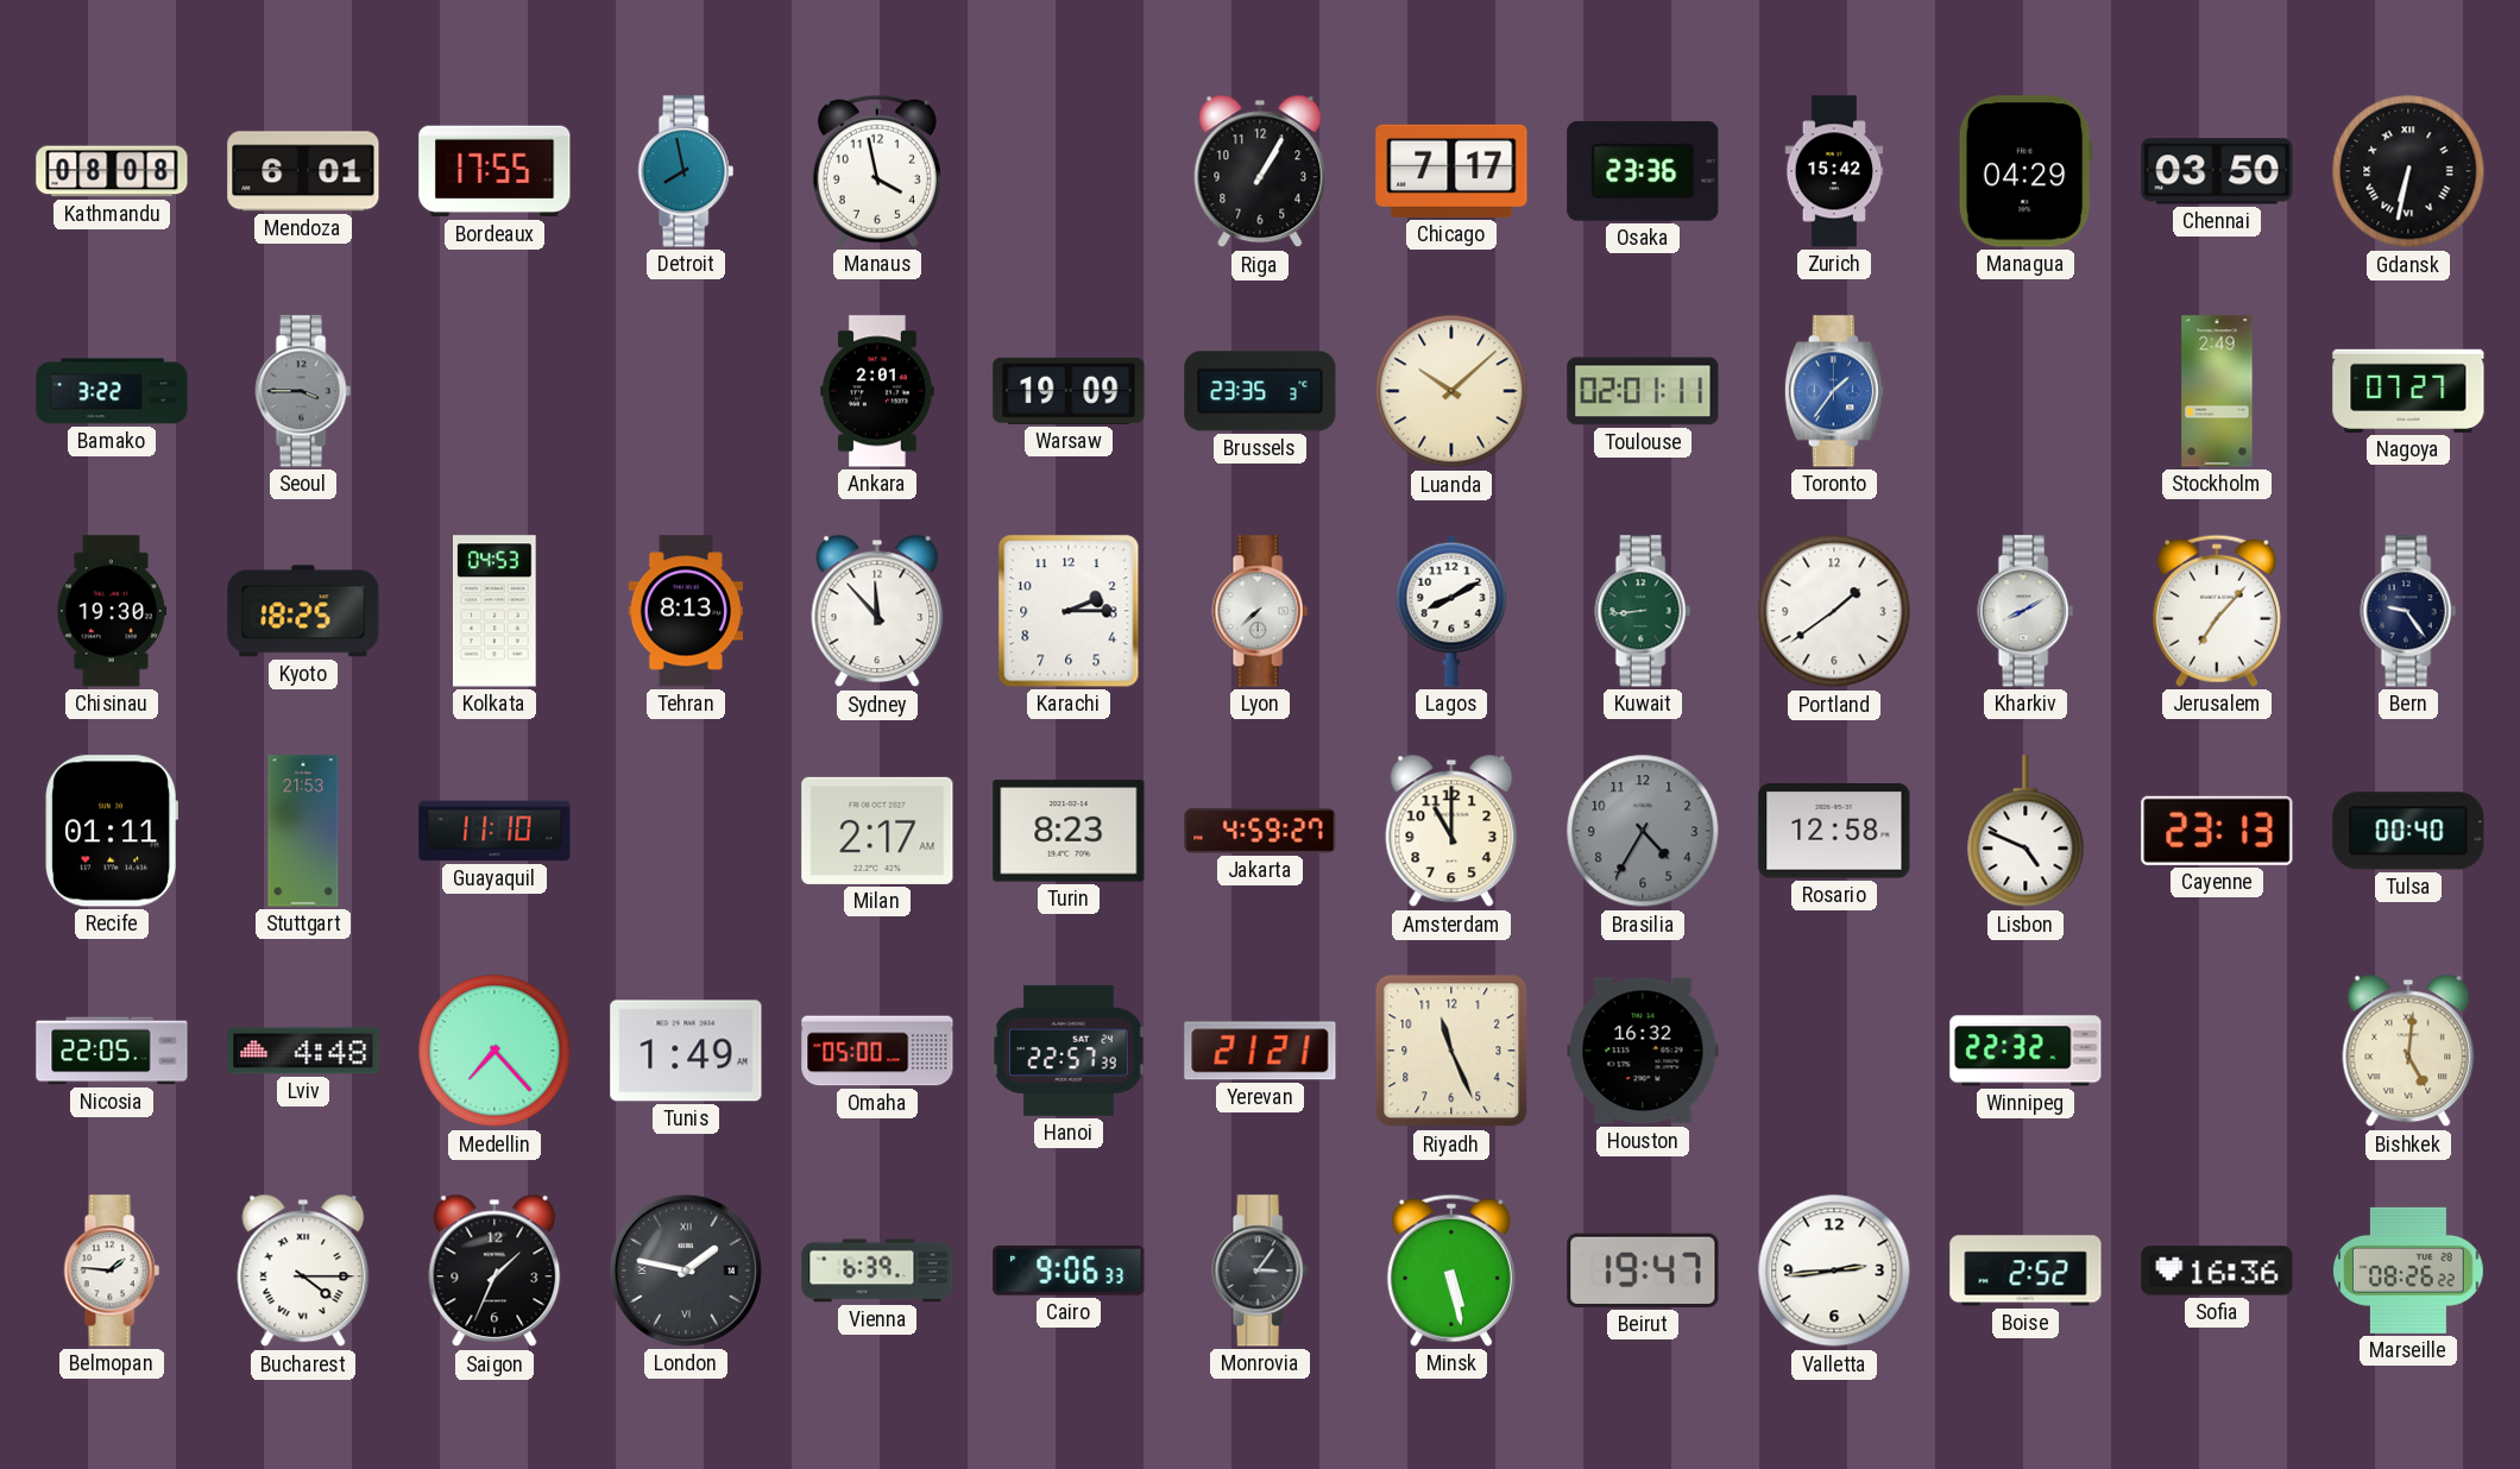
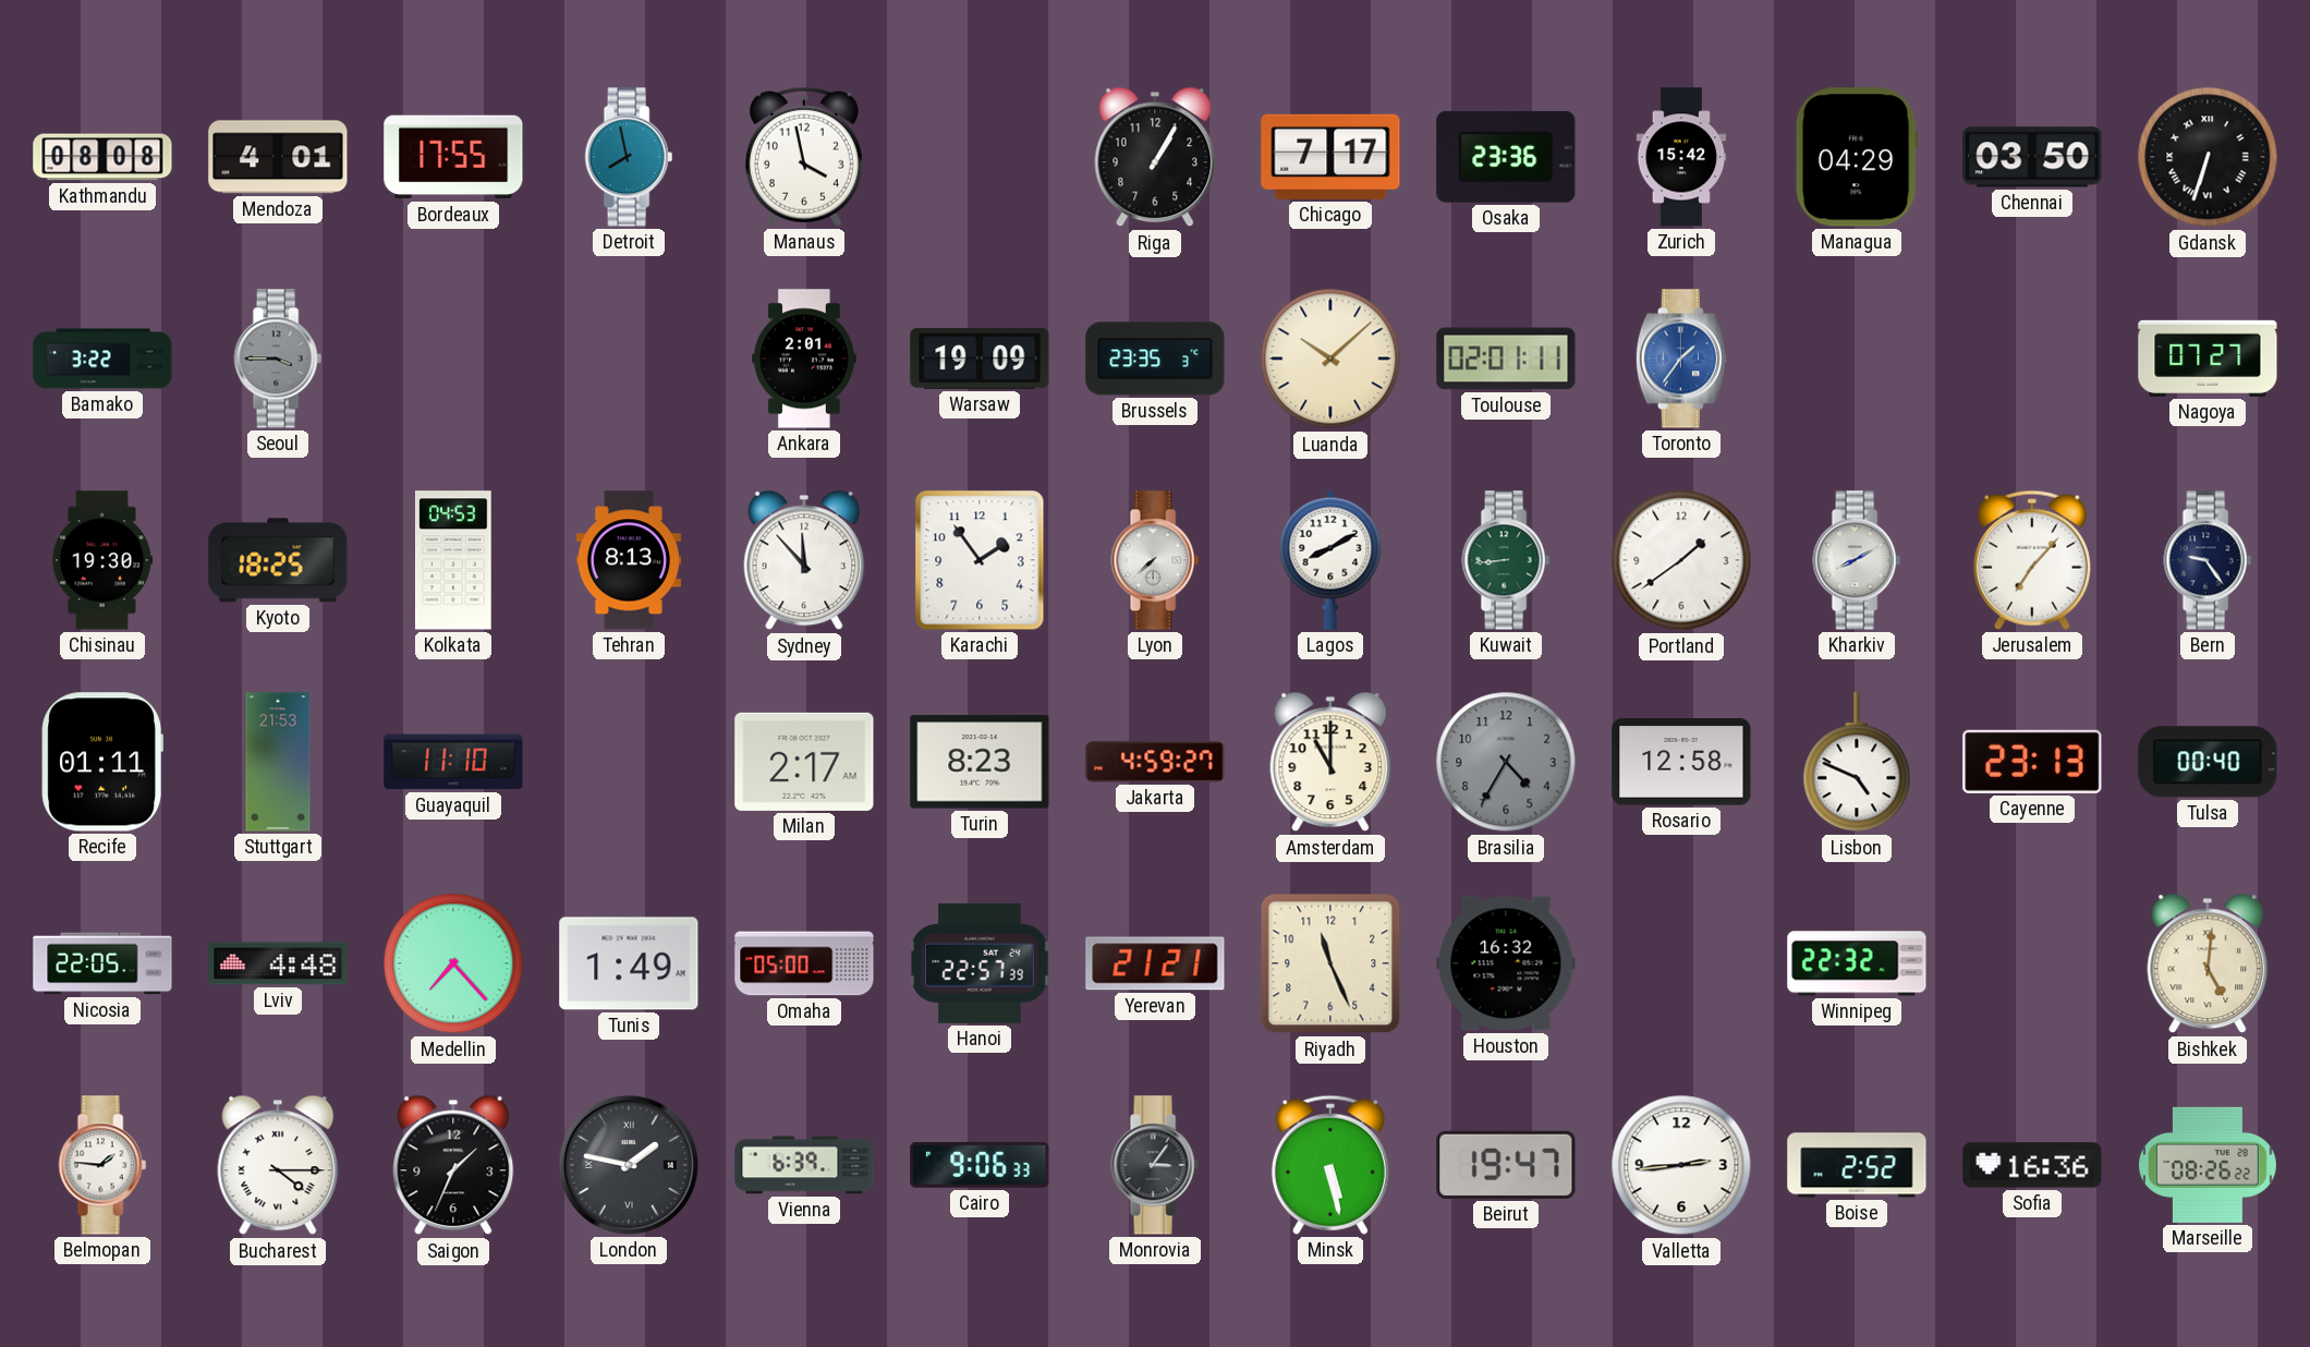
Mendoza: 6:01 -> 4:01 (278, 157)
Gdansk: 6:32 -> 6:33 (2208, 157)
Stockholm: 2:49 -> none (2217, 391)
Karachi: 2:15 -> 1:54 (980, 560)
